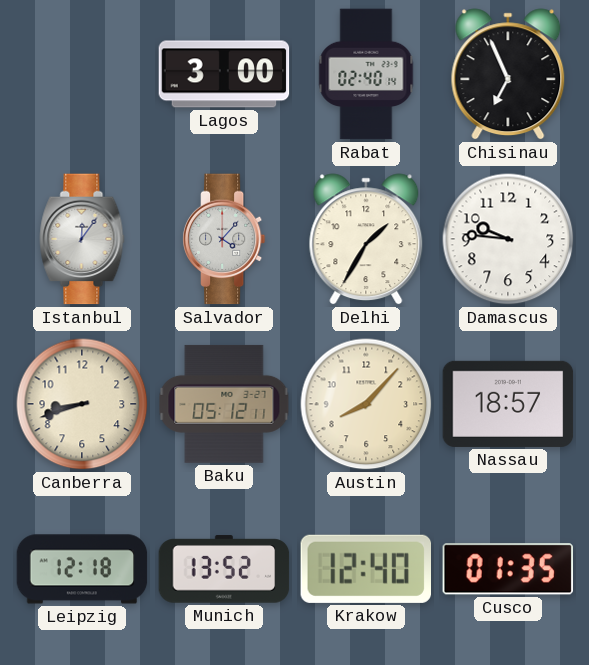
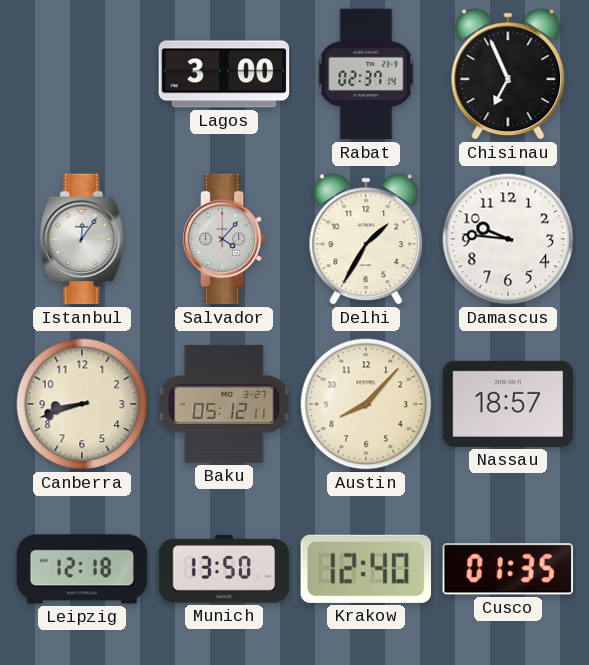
Rabat: 02:40 -> 02:37 (366, 74)
Munich: 13:52 -> 13:50 (224, 569)
